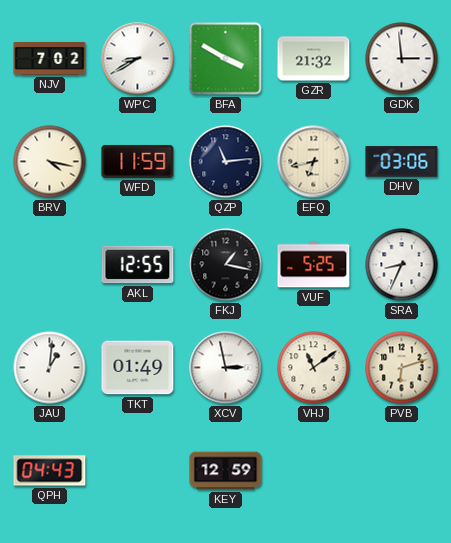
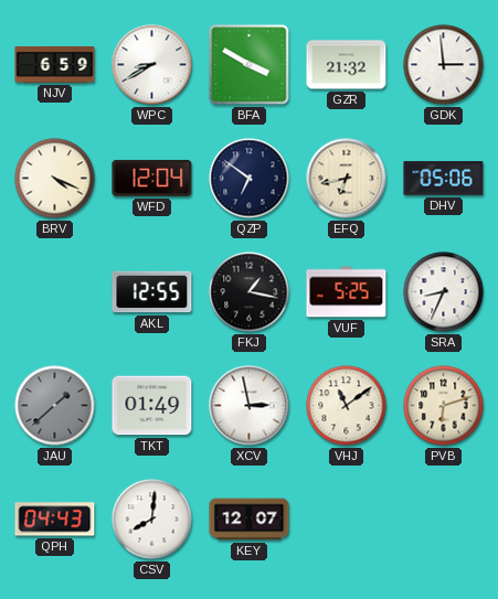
NJV: 7:02 -> 6:59 (55, 64)
BRV: 4:17 -> 4:19 (55, 179)
WFD: 11:59 -> 12:04 (152, 178)
QZP: 11:14 -> 6:51 (250, 179)
DHV: 03:06 -> 05:06 (444, 179)
JAU: 1:01 -> 1:38 (55, 406)
JAU dial: white -> grey (55, 406)
CSV: none -> 8:01 (152, 520)
KEY: 12:59 -> 12:07 (250, 520)
